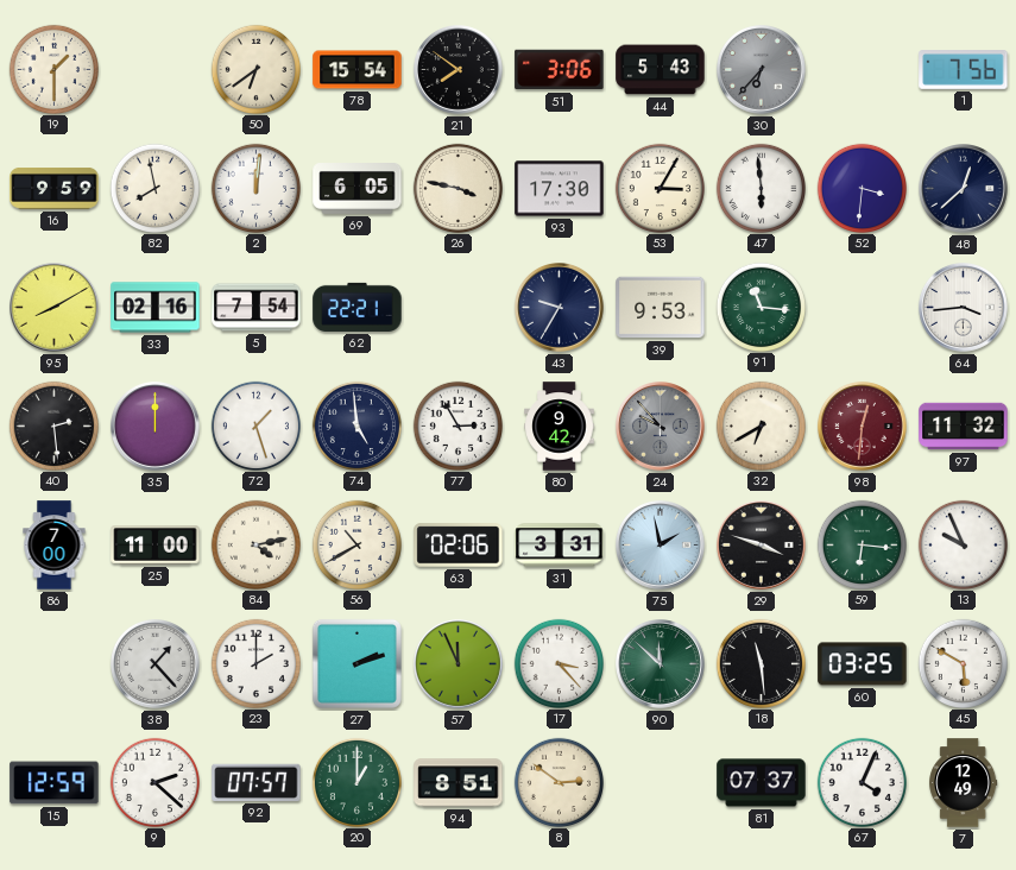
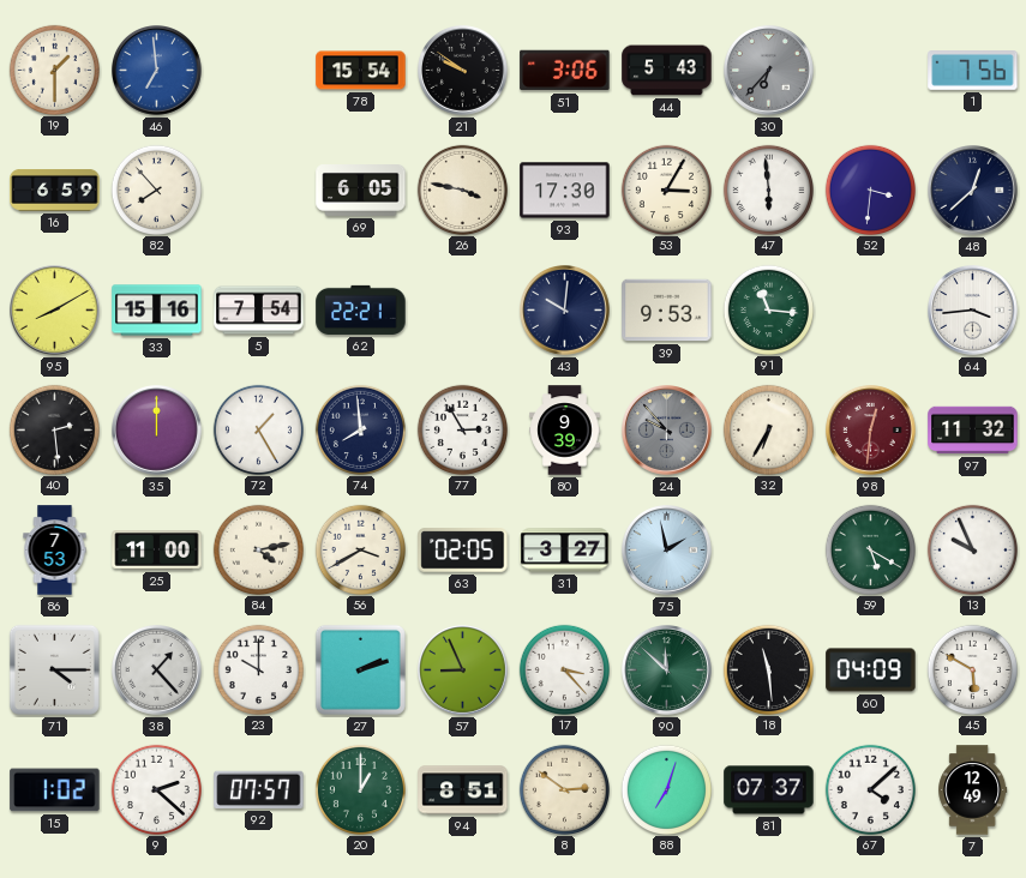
46: none -> 6:59 (157, 71)
50: 6:39 -> none (255, 69)
21: 7:51 -> 9:51 (463, 71)
16: 9:59 -> 6:59 (55, 191)
82: 7:58 -> 7:53 (156, 190)
2: 12:01 -> none (255, 188)
33: 02:16 -> 15:16 (157, 311)
43: 9:35 -> 10:01 (565, 311)
72: 1:27 -> 1:25 (258, 429)
74: 4:59 -> 7:59 (360, 429)
80: 9:42 -> 9:39 (565, 431)
32: 6:40 -> 6:35 (768, 429)
86: 7:00 -> 7:53 (55, 551)
56: 10:40 -> 3:40 (360, 549)
63: 02:06 -> 02:05 (463, 551)
31: 3:31 -> 3:27 (565, 551)
29: 3:48 -> none (762, 546)
59: 6:16 -> 5:20 (870, 549)
71: none -> 4:15 (54, 669)
23: 2:00 -> 10:00 (258, 669)
57: 11:56 -> 8:56 (463, 670)
60: 03:25 -> 04:09 (871, 670)
15: 12:59 -> 1:02 (55, 790)
88: none -> 7:03 (666, 789)
67: 4:04 -> 4:08 (870, 789)
